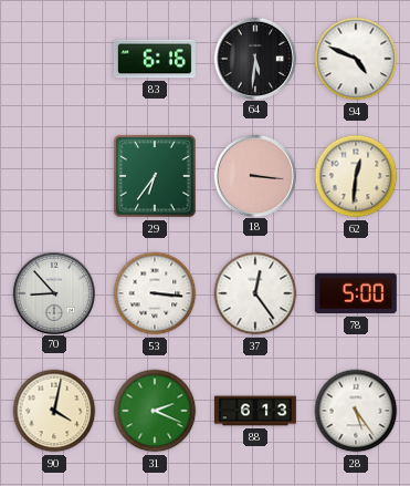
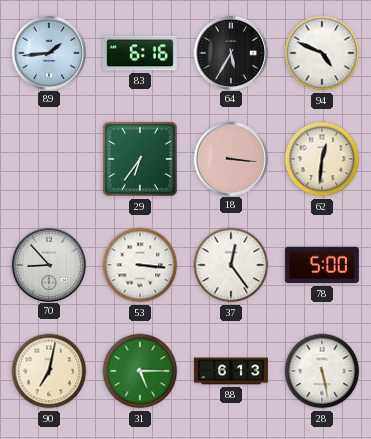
89: none -> 1:44 (48, 52)
64: 5:31 -> 5:35 (230, 52)
90: 4:02 -> 7:02 (49, 371)
31: 2:19 -> 5:15 (140, 371)
28: 5:24 -> 5:28 (322, 371)
